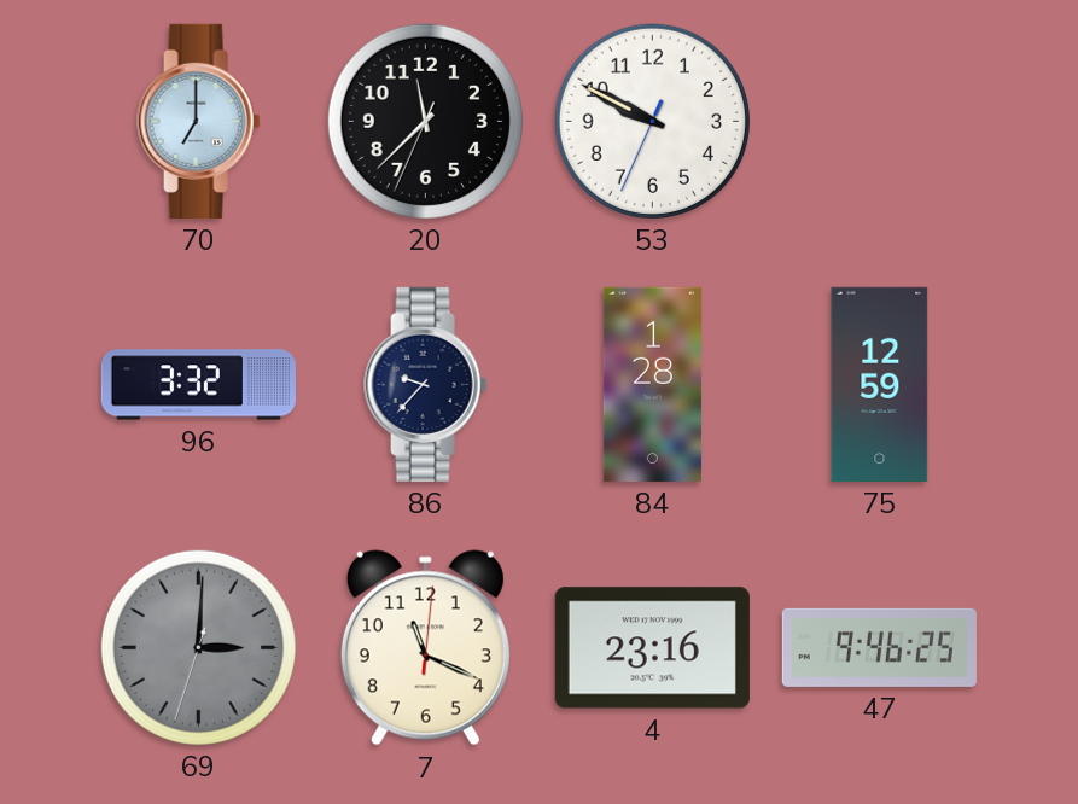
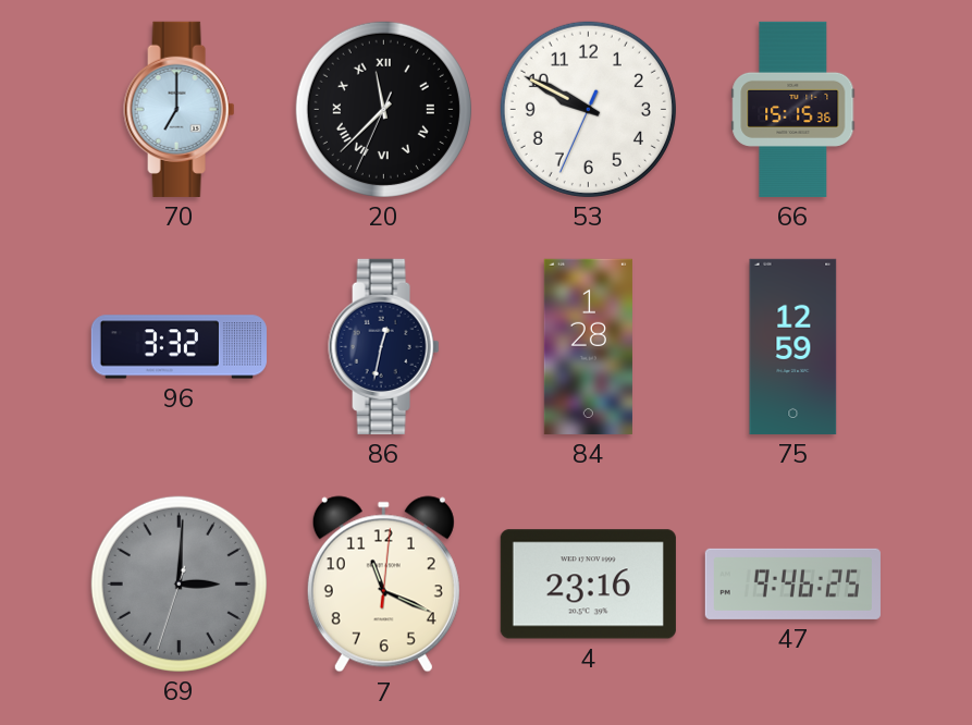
20 numerals: Arabic -> Roman (383, 109)
66: none -> 15:15 (793, 109)
86: 9:37 -> 12:32 (384, 346)
